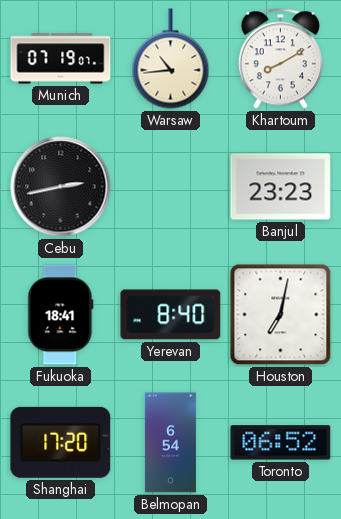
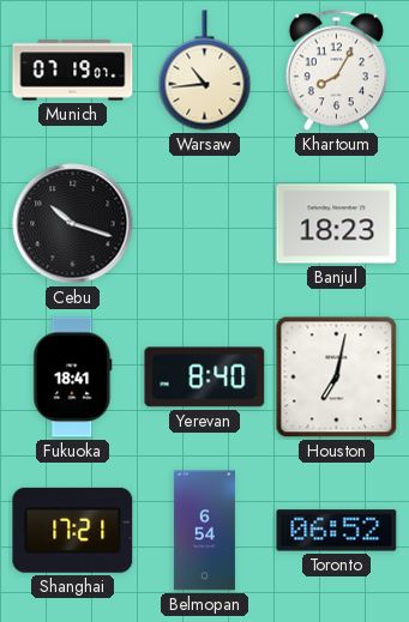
Khartoum: 8:10 -> 8:05 (336, 71)
Cebu: 2:43 -> 10:18 (73, 224)
Banjul: 23:23 -> 18:23 (337, 224)
Shanghai: 17:20 -> 17:21 (73, 530)
